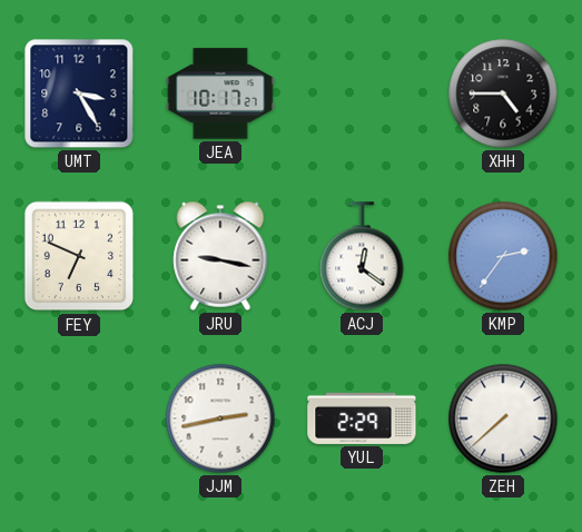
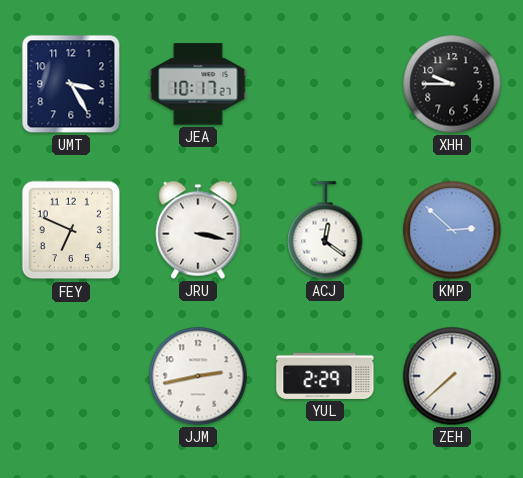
XHH: 4:45 -> 9:45 (452, 84)
JRU: 9:17 -> 3:17 (198, 230)
KMP: 2:36 -> 2:52 (452, 230)
